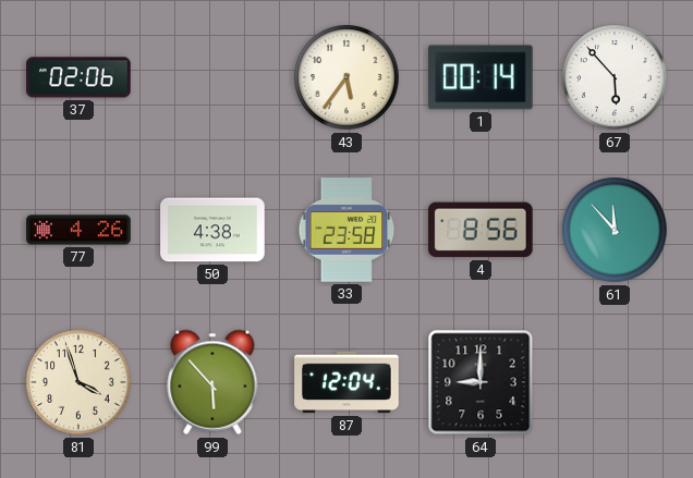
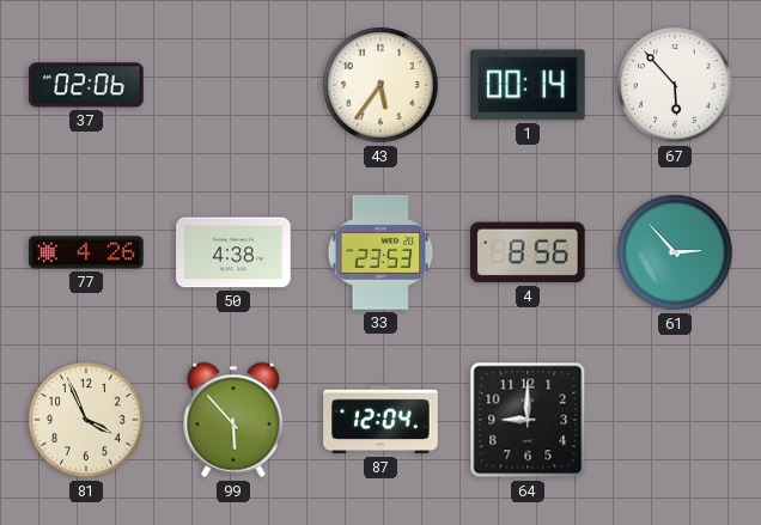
33: 23:58 -> 23:53 (380, 252)
61: 11:53 -> 2:53 (675, 252)
81: 3:57 -> 3:56 (86, 420)
